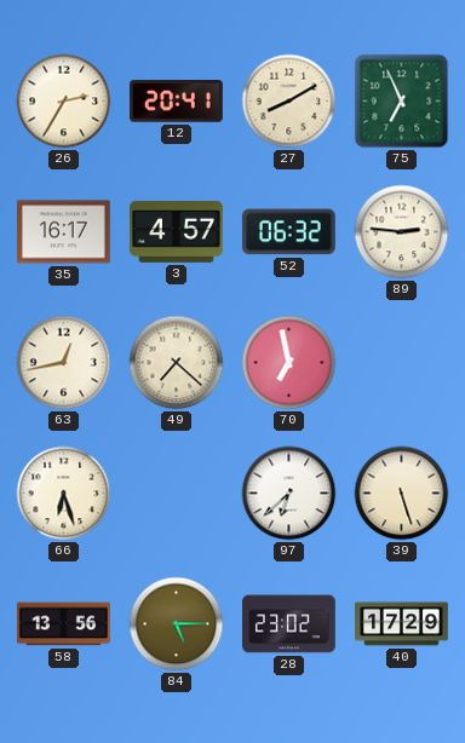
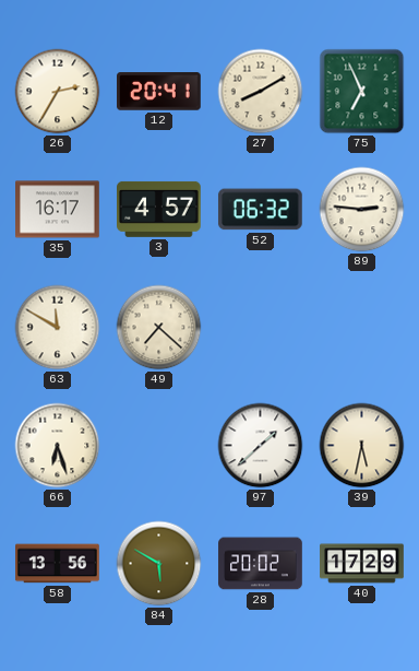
63: 12:43 -> 11:50 (58, 328)
70: 6:58 -> none (289, 363)
97: 6:38 -> 1:38 (261, 446)
39: 5:27 -> 5:32 (362, 446)
84: 5:15 -> 5:50 (159, 564)
28: 23:02 -> 20:02 (261, 564)
